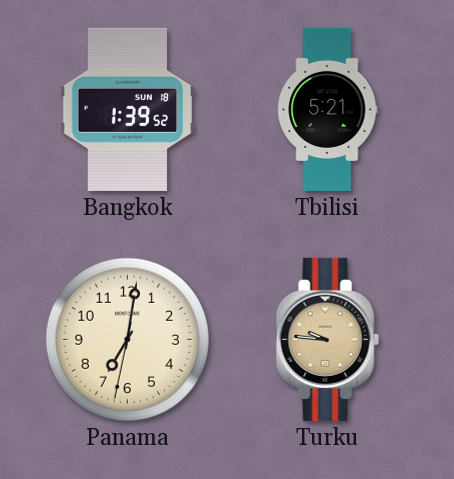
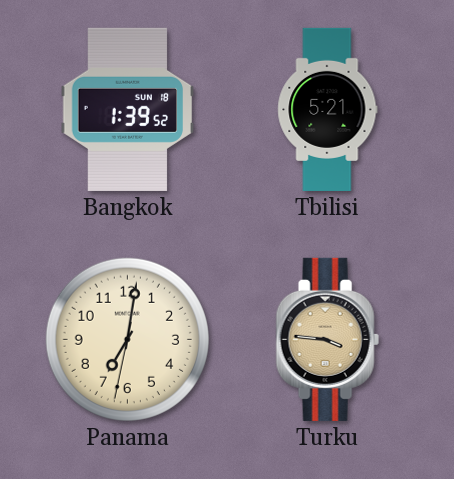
Turku: 9:46 -> 3:46 (327, 339)
